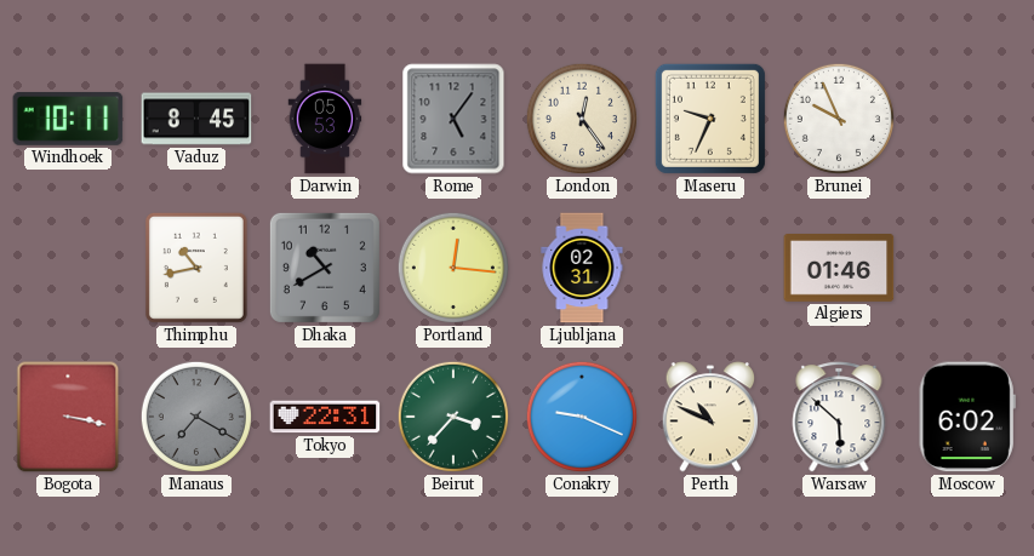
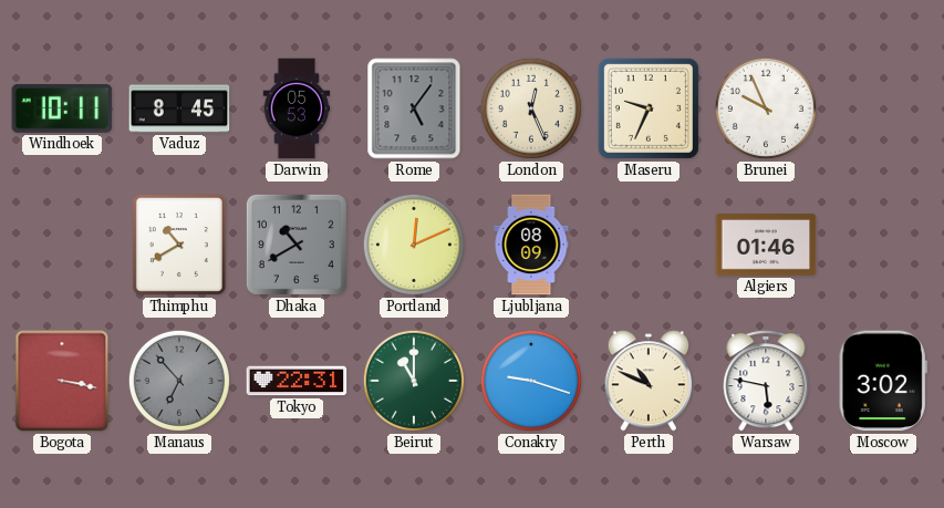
London: 12:24 -> 12:26 (531, 108)
Thimphu: 10:43 -> 10:40 (179, 245)
Portland: 12:16 -> 12:11 (414, 245)
Ljubljana: 02:31 -> 08:09 (531, 245)
Manaus: 7:20 -> 6:53 (179, 381)
Beirut: 3:37 -> 11:00 (414, 381)
Conakry: 9:19 -> 9:18 (531, 381)
Warsaw: 5:52 -> 5:47 (766, 381)
Moscow: 6:02 -> 3:02 (883, 381)
